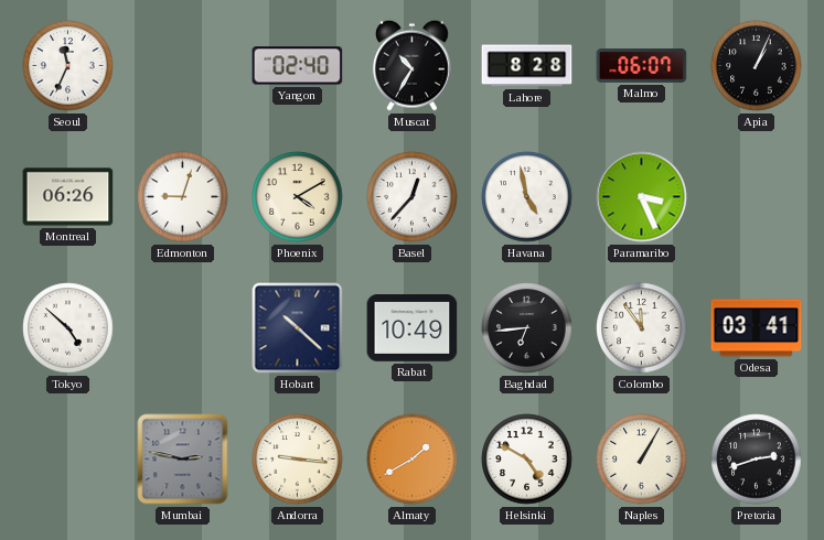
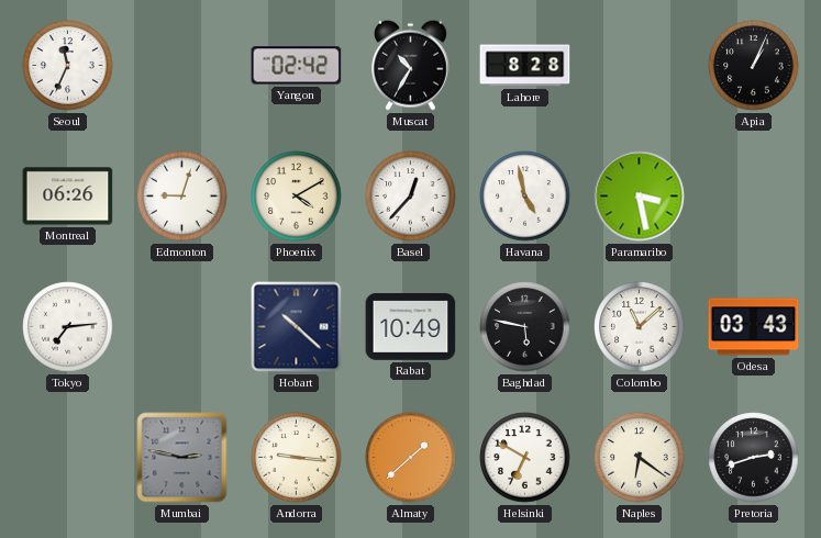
Yangon: 02:40 -> 02:42 (297, 66)
Malmo: 06:07 -> none (642, 66)
Paramaribo: 3:26 -> 3:28 (640, 197)
Tokyo: 4:52 -> 7:14 (68, 327)
Baghdad: 6:44 -> 5:47 (525, 327)
Colombo: 11:54 -> 11:08 (640, 327)
Odesa: 03:41 -> 03:43 (754, 327)
Almaty: 1:40 -> 1:38 (411, 458)
Helsinki: 4:50 -> 6:50 (525, 458)
Naples: 1:05 -> 6:21 (640, 458)
